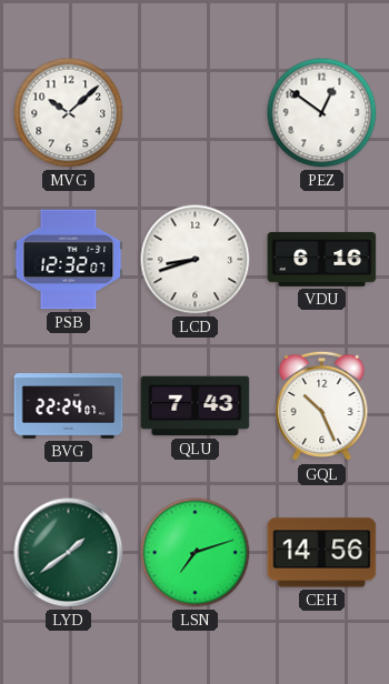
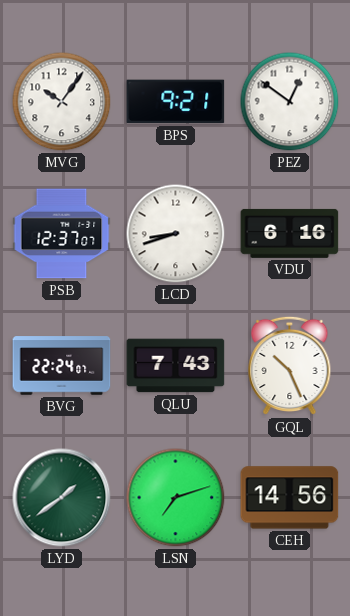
MVG: 10:08 -> 10:06 (62, 102)
BPS: none -> 9:21 (176, 102)
PSB: 12:32 -> 12:37 (62, 234)
